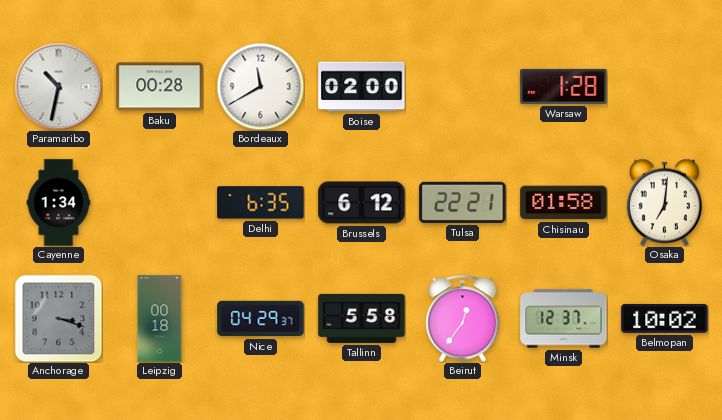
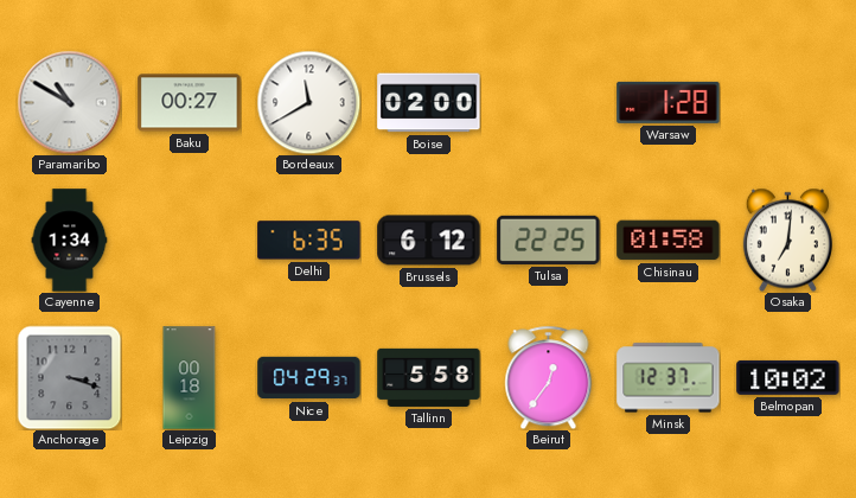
Paramaribo: 10:32 -> 10:50 (69, 102)
Baku: 00:28 -> 00:27 (190, 103)
Tulsa: 22:21 -> 22:25 (549, 240)
